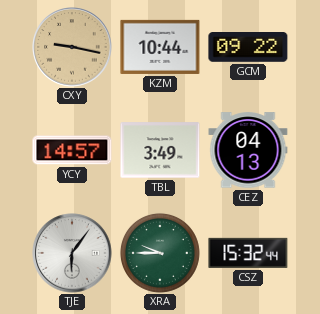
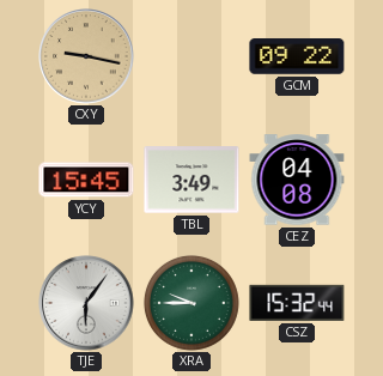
KZM: 10:44 -> none (160, 47)
YCY: 14:57 -> 15:45 (86, 180)
CEZ: 04:13 -> 04:08 (297, 180)
